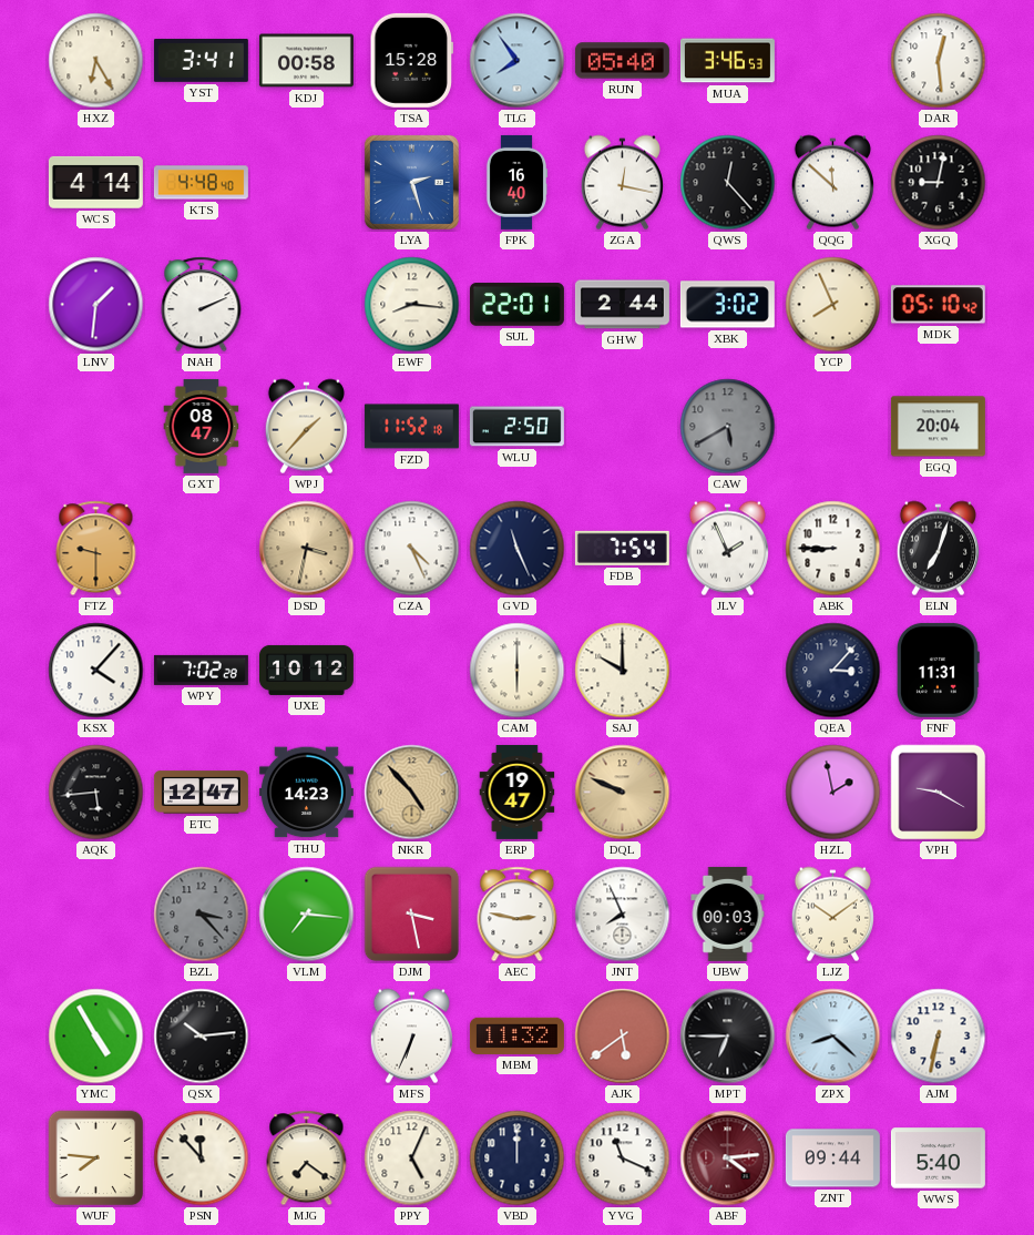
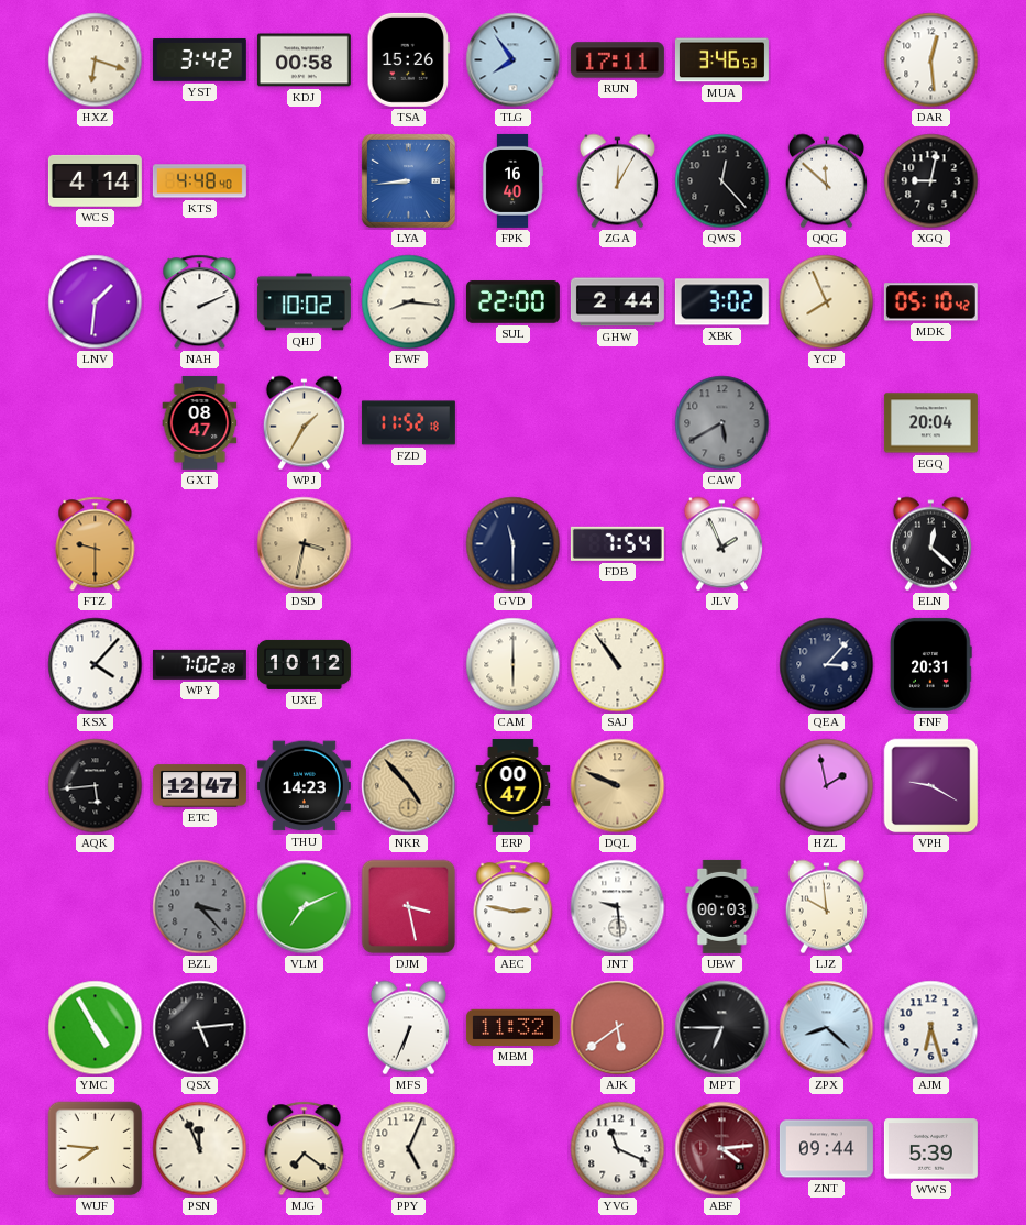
HXZ: 6:25 -> 6:18 (96, 60)
YST: 3:41 -> 3:42 (199, 59)
TSA: 15:28 -> 15:26 (409, 59)
RUN: 05:40 -> 17:11 (617, 60)
LYA: 2:27 -> 8:44 (408, 180)
ZGA: 12:17 -> 12:05 (617, 181)
QHJ: none -> 10:02 (304, 302)
SUL: 22:01 -> 22:00 (512, 302)
WPJ: 1:37 -> 1:35 (304, 423)
WLU: 2:50 -> none (516, 427)
CZA: 4:26 -> none (412, 549)
GVD: 11:26 -> 11:30 (514, 544)
ABK: 8:45 -> none (833, 549)
ELN: 7:03 -> 12:22 (930, 544)
SAJ: 10:00 -> 10:54 (618, 665)
FNF: 11:31 -> 20:31 (931, 664)
ERP: 19:47 -> 00:47 (514, 785)
VLM: 7:16 -> 7:11 (305, 907)
JNT: 7:56 -> 9:29 (618, 907)
LJZ: 10:09 -> 9:59 (826, 907)
QSX: 10:14 -> 5:14 (200, 1028)
AJM: 6:32 -> 6:27 (931, 1028)
PSN: 11:53 -> 11:56 (200, 1149)
VBD: 12:00 -> none (518, 1159)
WWS: 5:40 -> 5:39 (930, 1149)
